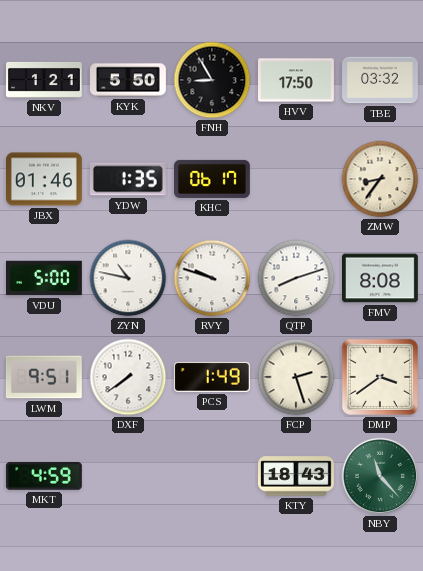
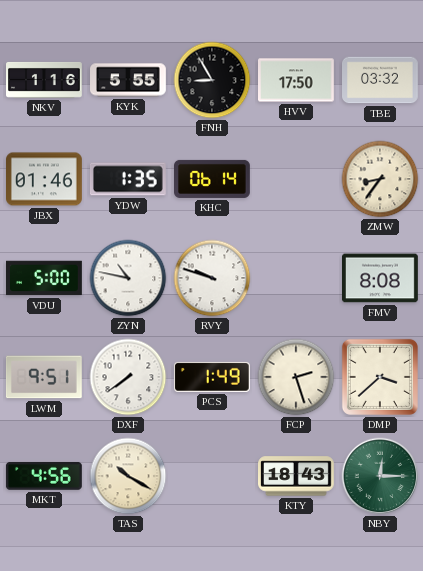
NKV: 1:21 -> 1:16 (45, 80)
KYK: 5:50 -> 5:55 (129, 80)
KHC: 06:17 -> 06:14 (213, 179)
QTP: 8:12 -> none (296, 278)
DMP: 3:39 -> 3:38 (380, 377)
MKT: 4:59 -> 4:56 (44, 476)
TAS: none -> 10:20 (128, 476)
NBY: 11:23 -> 12:15 (380, 476)
